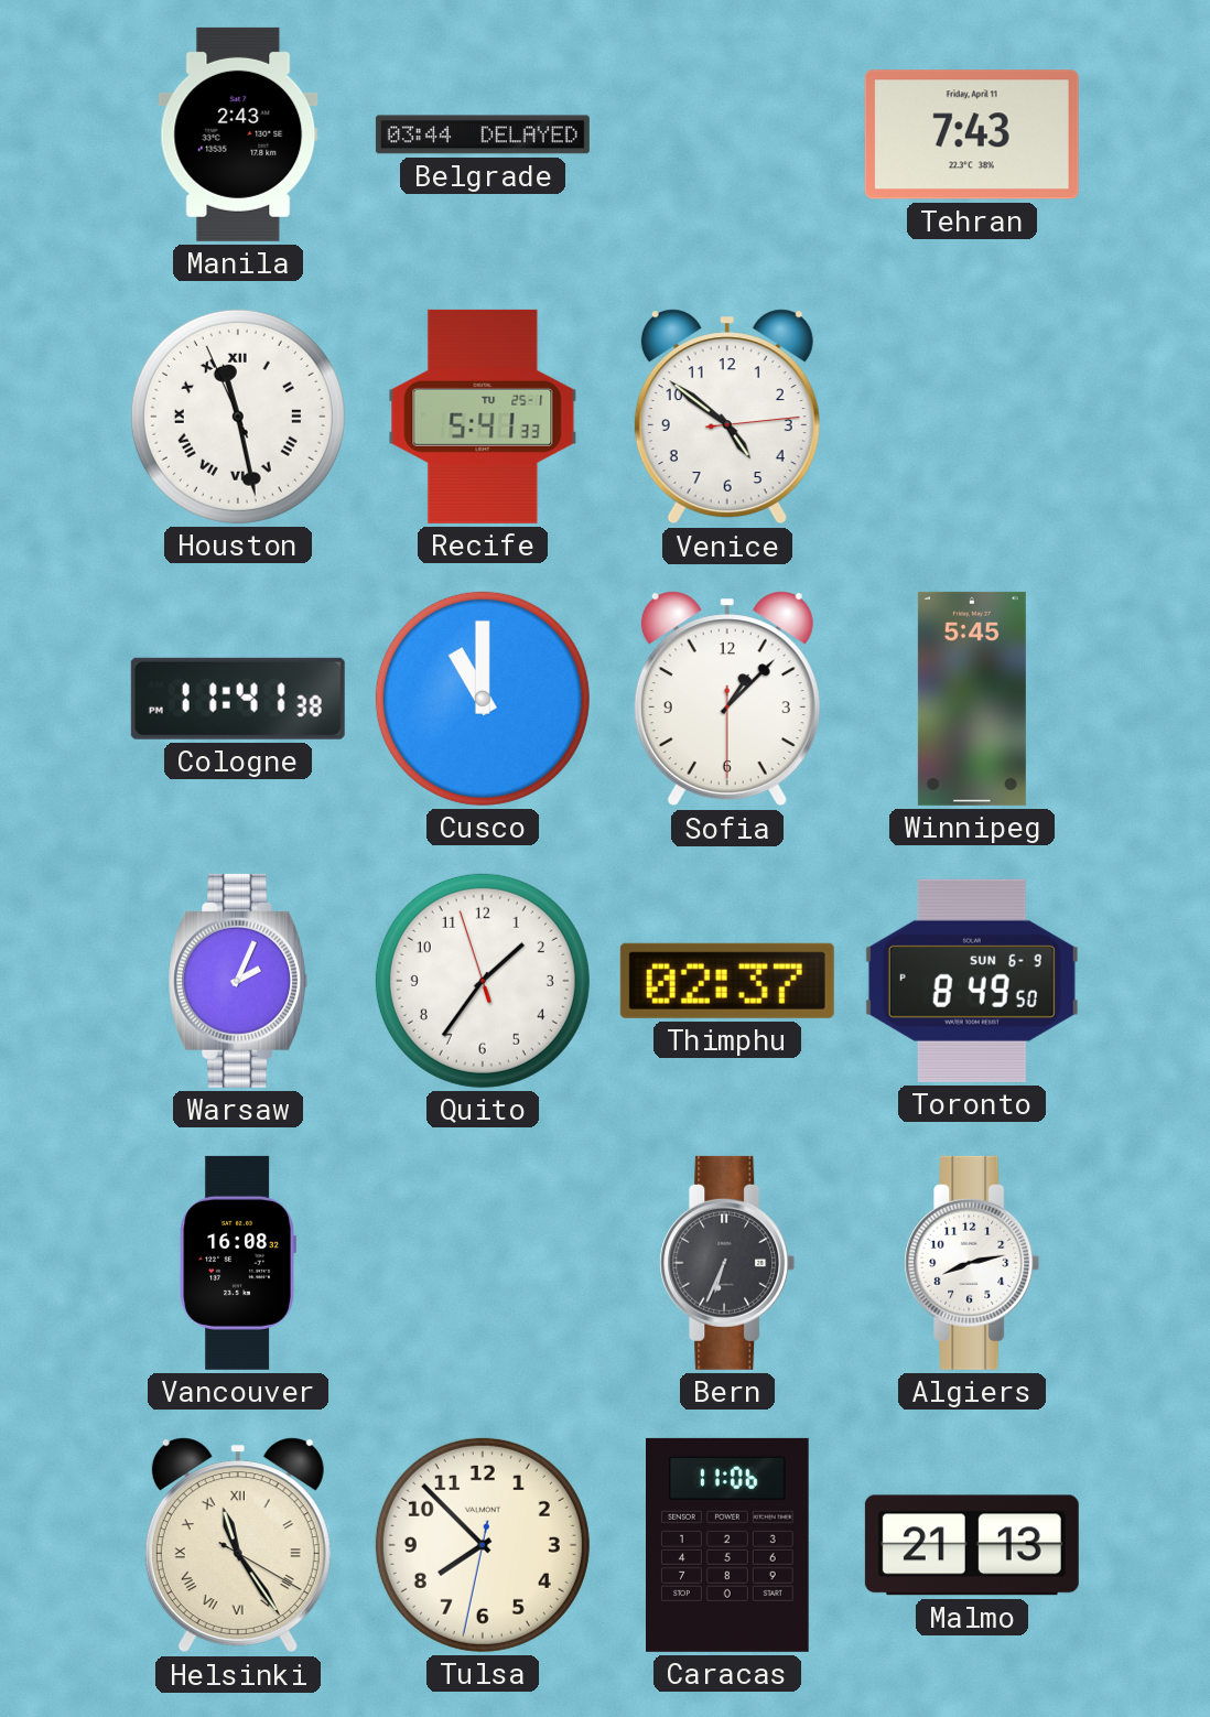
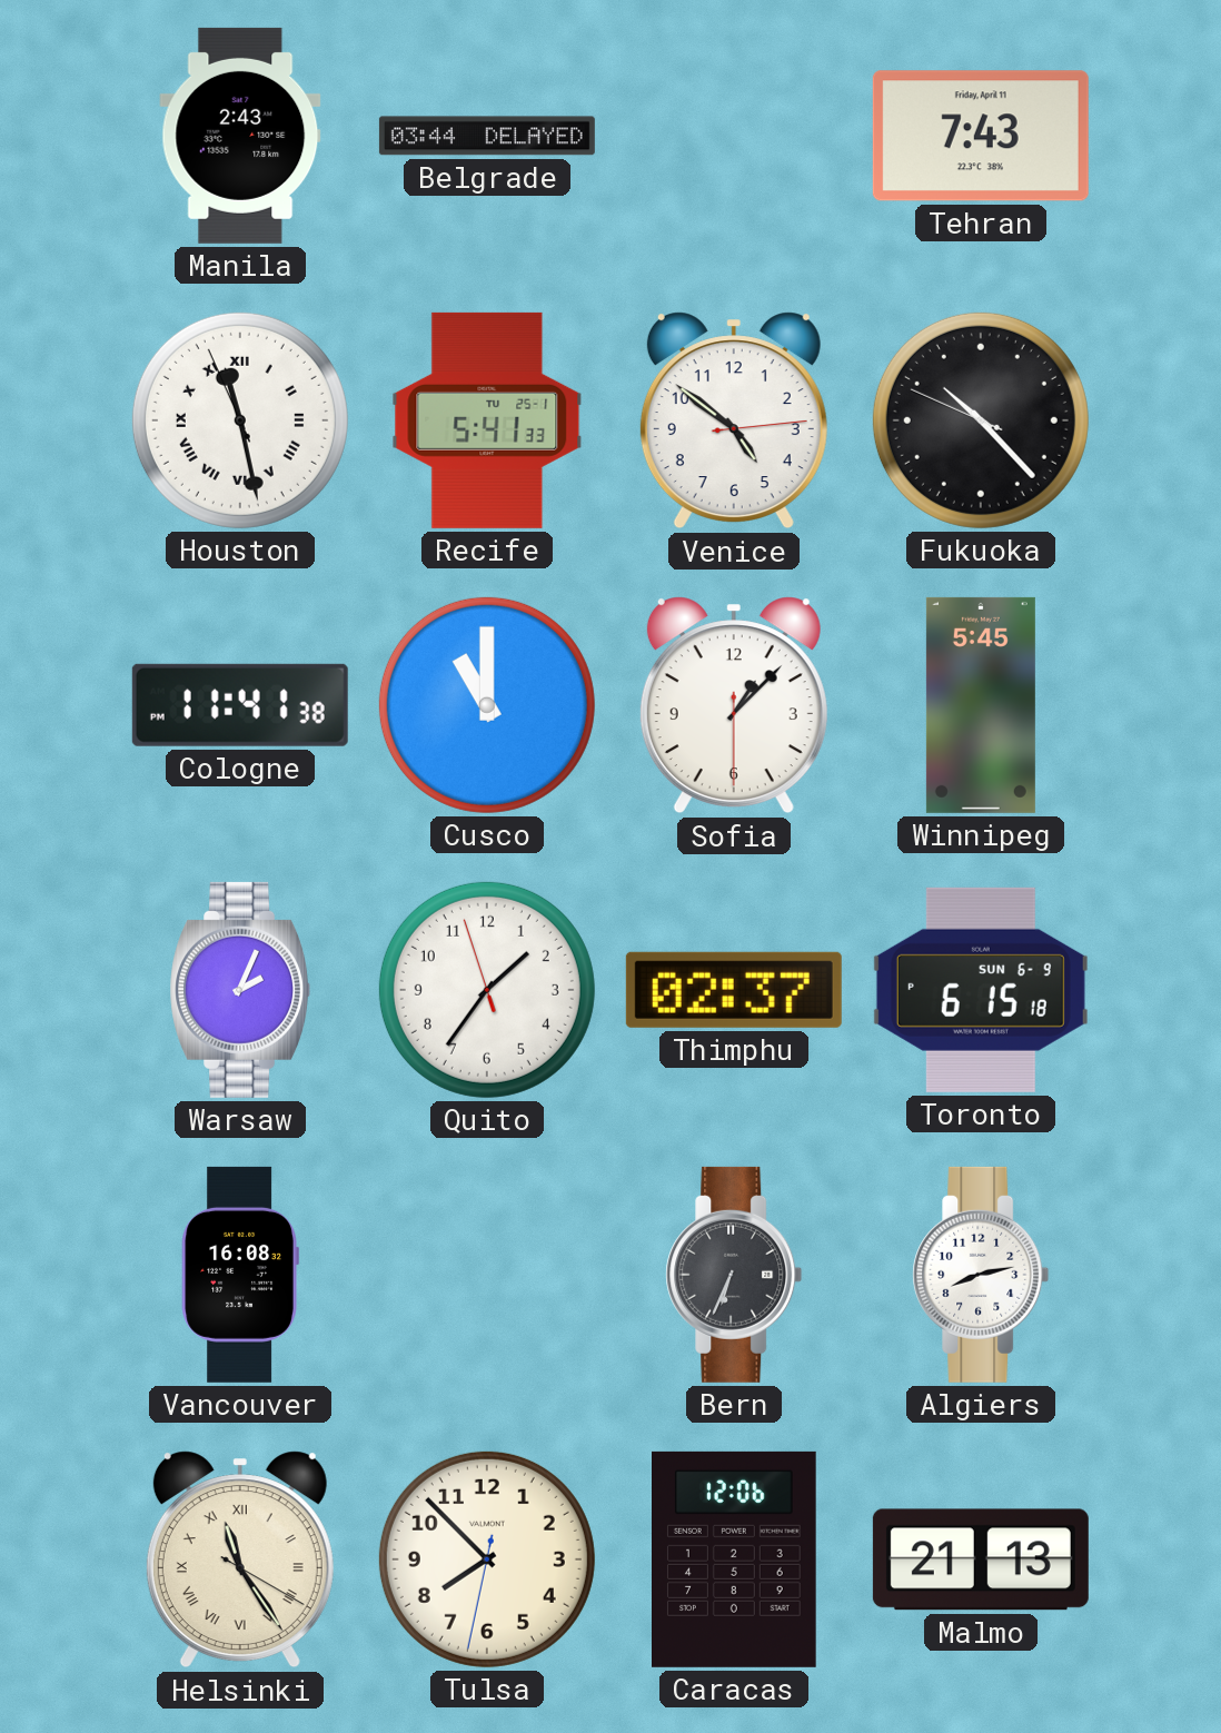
Fukuoka: none -> 10:22 (981, 420)
Toronto: 8:49 -> 6:15 (981, 990)
Caracas: 11:06 -> 12:06 (735, 1559)
